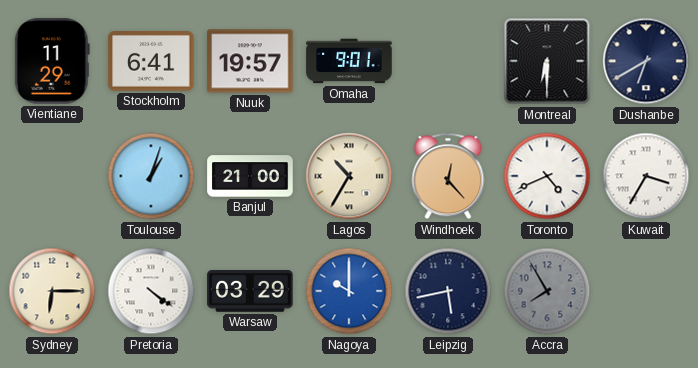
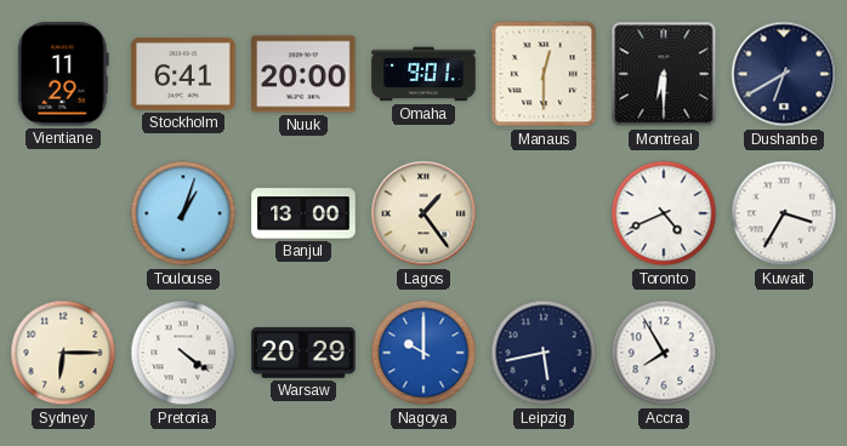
Nuuk: 19:57 -> 20:00 (303, 74)
Manaus: none -> 12:30 (544, 74)
Banjul: 21:00 -> 13:00 (303, 213)
Lagos: 10:35 -> 1:24 (423, 213)
Windhoek: 12:23 -> none (448, 176)
Warsaw: 03:29 -> 20:29 (303, 354)
Accra dial: grey -> white (664, 353)
